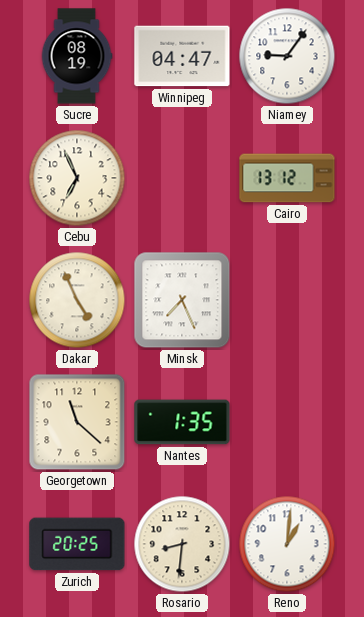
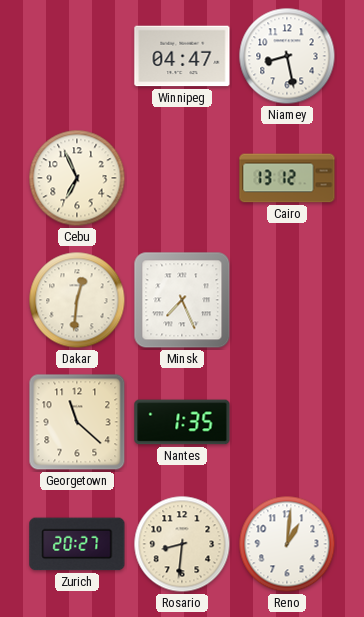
Sucre: 08:19 -> none (77, 56)
Niamey: 9:06 -> 8:28 (287, 56)
Dakar: 4:56 -> 12:31 (77, 300)
Zurich: 20:25 -> 20:27 (77, 544)
